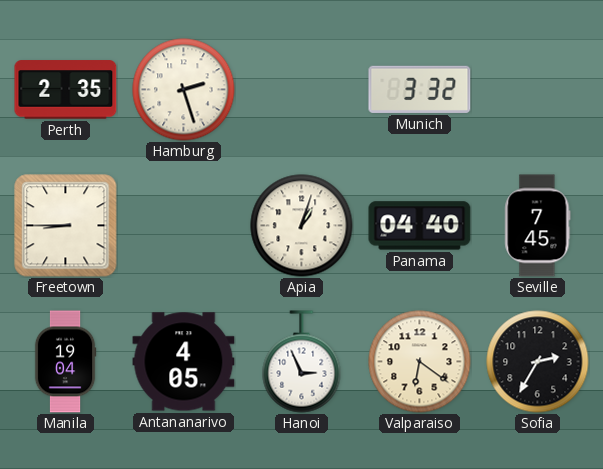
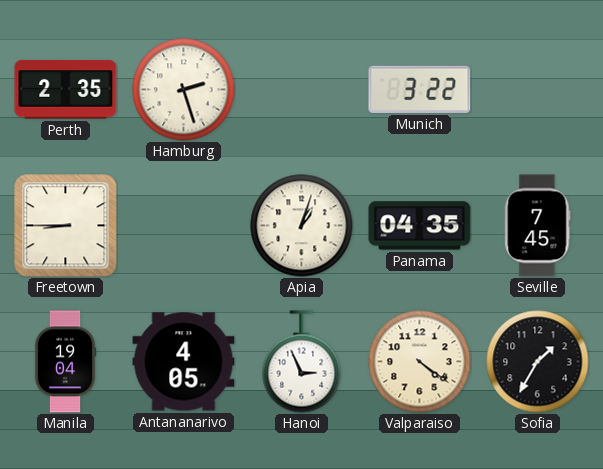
Munich: 3:32 -> 3:22 (420, 89)
Panama: 04:40 -> 04:35 (420, 226)
Valparaiso: 6:21 -> 4:21 (420, 362)
Sofia: 2:35 -> 1:35 (538, 362)
